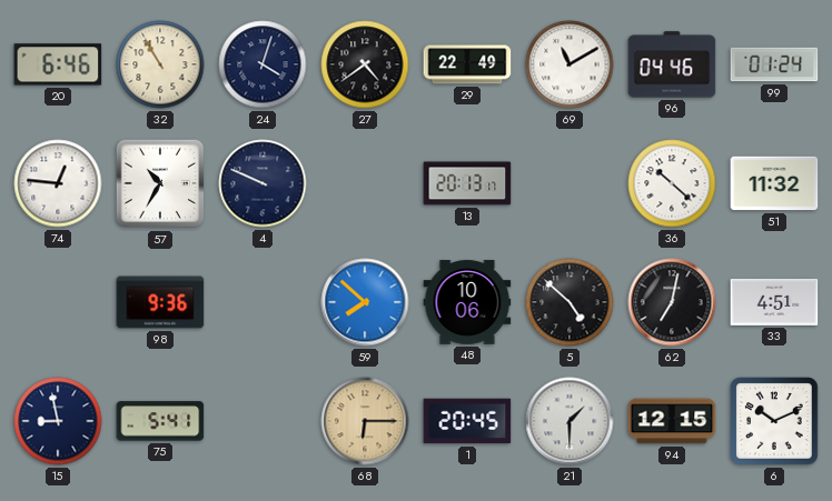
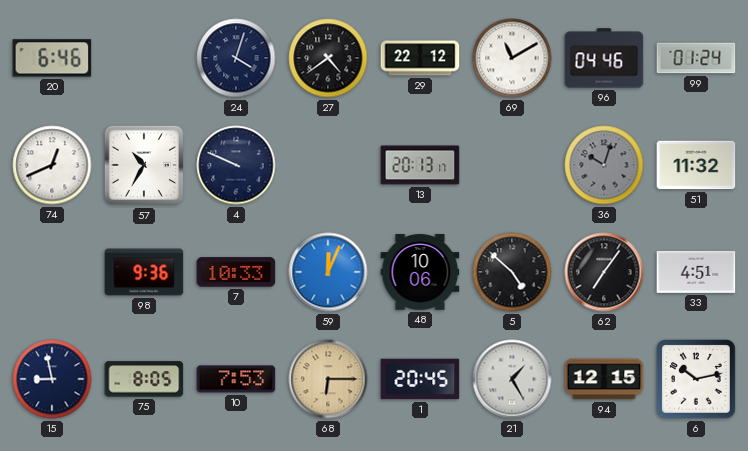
32: 10:55 -> none (160, 64)
29: 22:49 -> 22:12 (420, 58)
74: 12:46 -> 12:41 (52, 165)
36: 10:22 -> 10:03 (604, 165)
36 dial: white -> grey (604, 165)
7: none -> 10:33 (236, 272)
59: 7:52 -> 12:04 (328, 272)
62: 7:02 -> 7:06 (604, 272)
75: 5:41 -> 8:05 (144, 379)
10: none -> 7:53 (236, 379)
21: 1:30 -> 1:25 (512, 379)
6: 10:11 -> 10:13 (696, 379)
